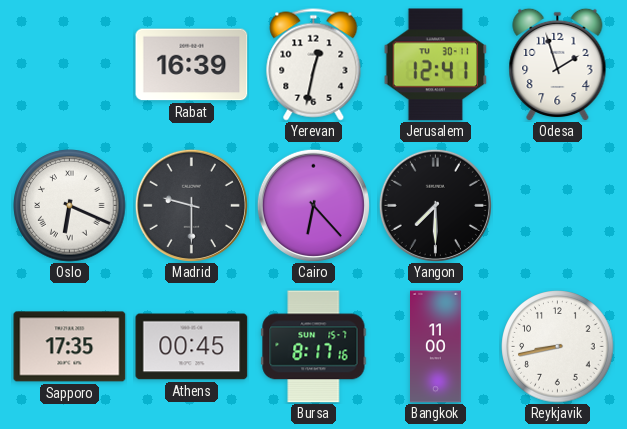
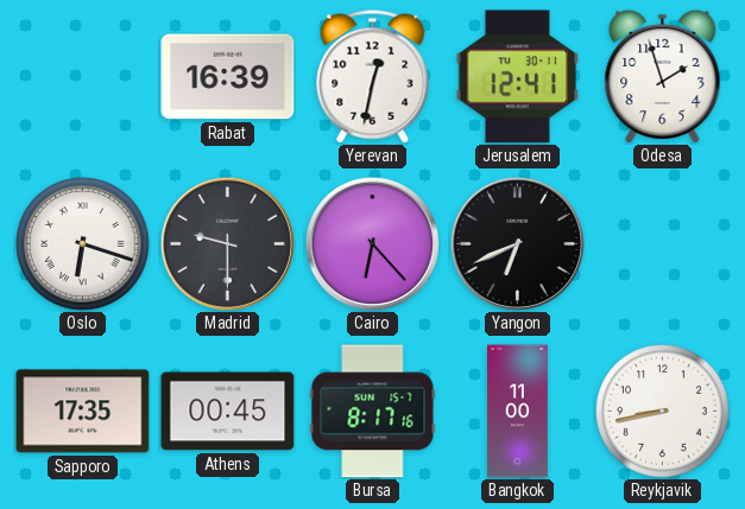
Oslo: 6:19 -> 6:18 (83, 244)
Yangon: 7:30 -> 6:41 (517, 243)
